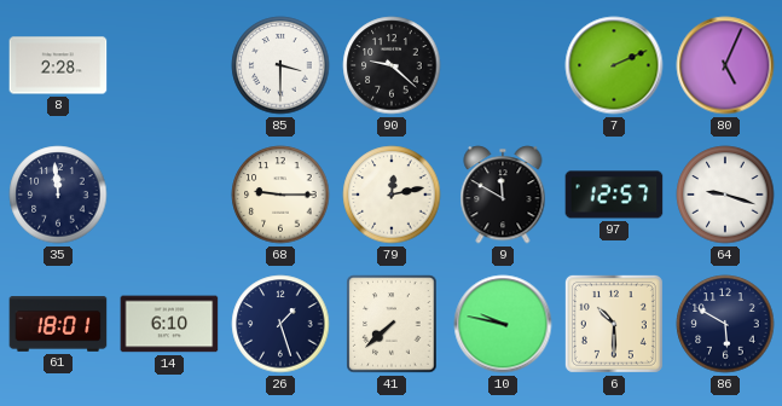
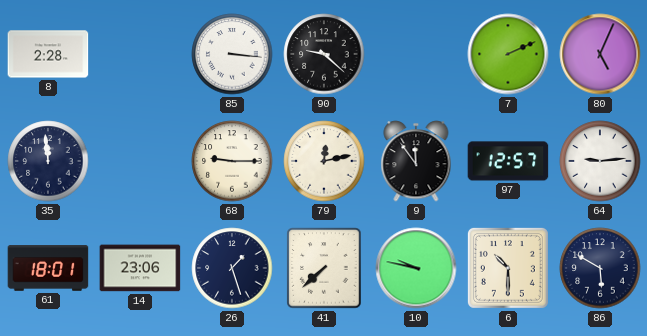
85: 3:30 -> 3:16 (232, 54)
9: 11:50 -> 11:54 (416, 161)
64: 9:18 -> 9:14 (600, 161)
14: 6:10 -> 23:06 (140, 268)
